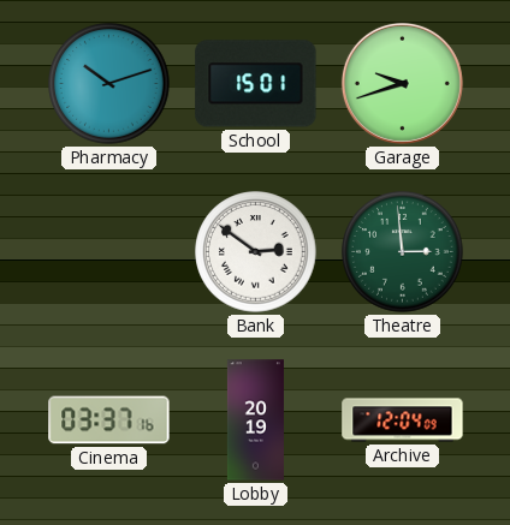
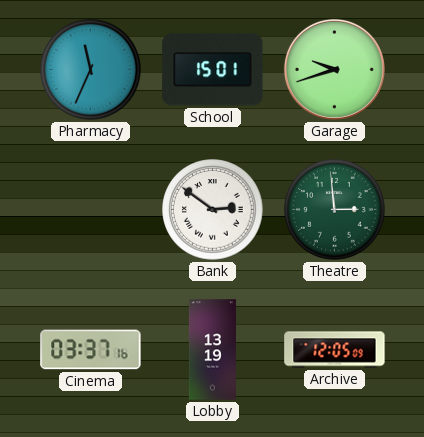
Pharmacy: 10:12 -> 11:34 (91, 70)
Lobby: 20:19 -> 13:19 (212, 350)
Archive: 12:04 -> 12:05 (335, 350)
